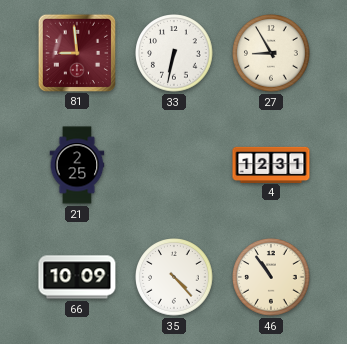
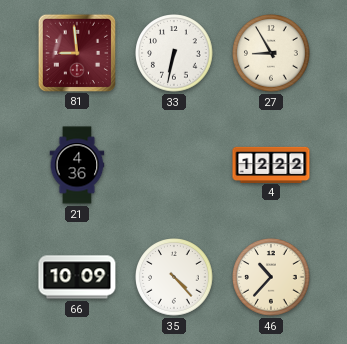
21: 2:25 -> 4:36 (77, 165)
4: 12:31 -> 12:22 (271, 164)
46: 10:54 -> 10:37 (271, 277)
